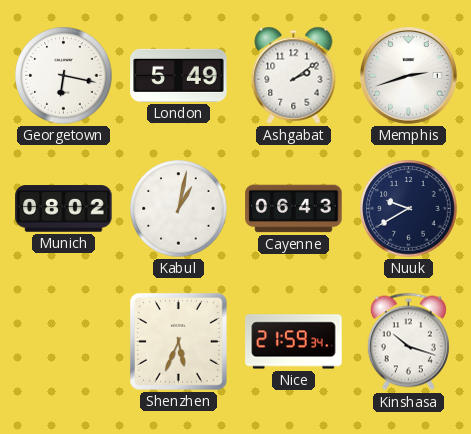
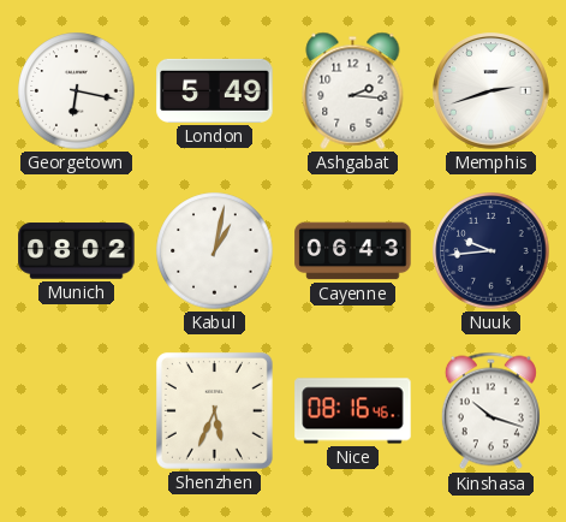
Ashgabat: 2:09 -> 2:16 (353, 90)
Nuuk: 9:40 -> 9:44 (491, 251)
Nice: 21:59 -> 08:16 (353, 411)
